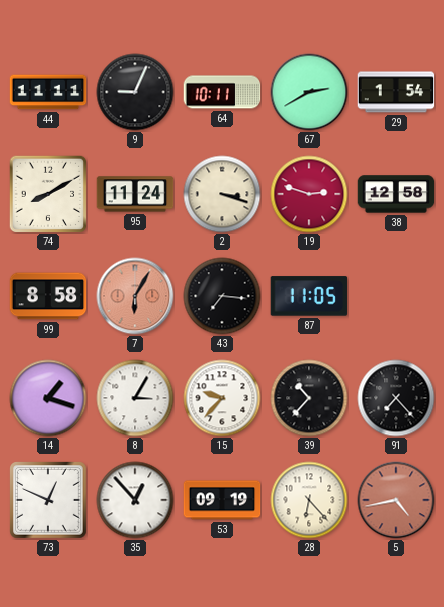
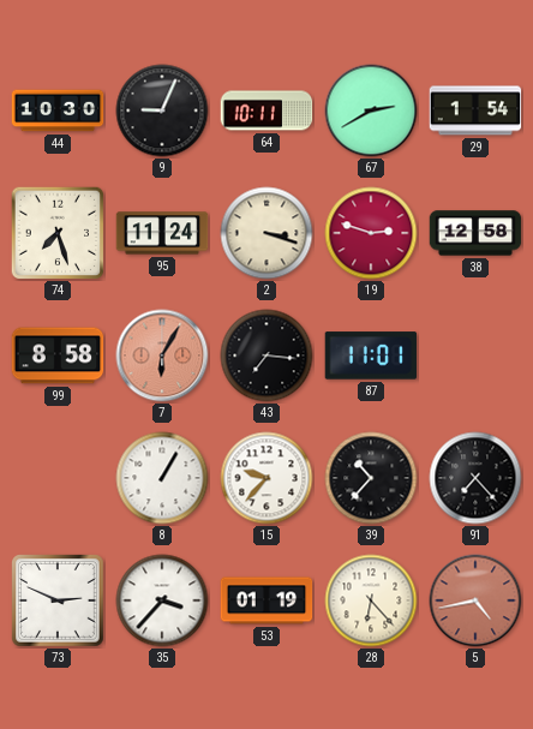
44: 11:11 -> 10:30 (58, 110)
74: 8:10 -> 7:27 (56, 232)
87: 11:05 -> 11:01 (371, 355)
14: 1:18 -> none (48, 398)
8: 3:05 -> 1:05 (162, 478)
73: 12:49 -> 2:49 (59, 602)
35: 12:53 -> 3:37 (162, 600)
53: 09:19 -> 01:19 (266, 600)
